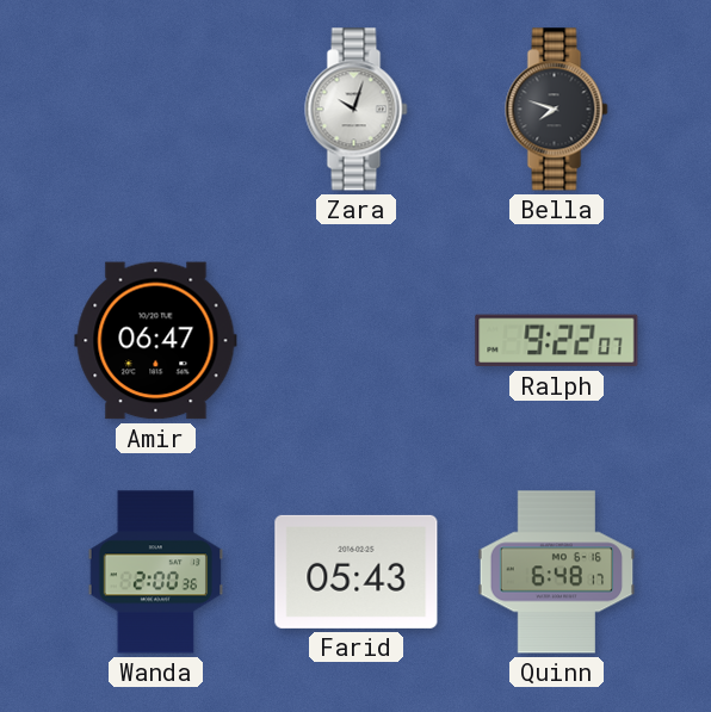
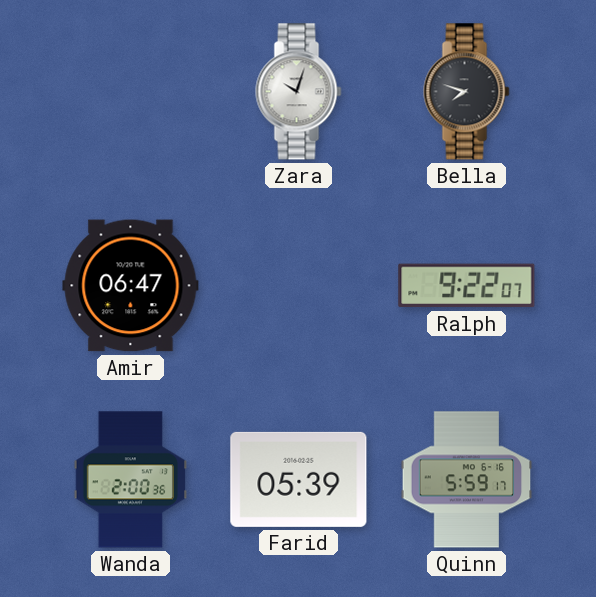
Farid: 05:43 -> 05:39 (299, 479)
Quinn: 6:48 -> 5:59 (467, 480)
